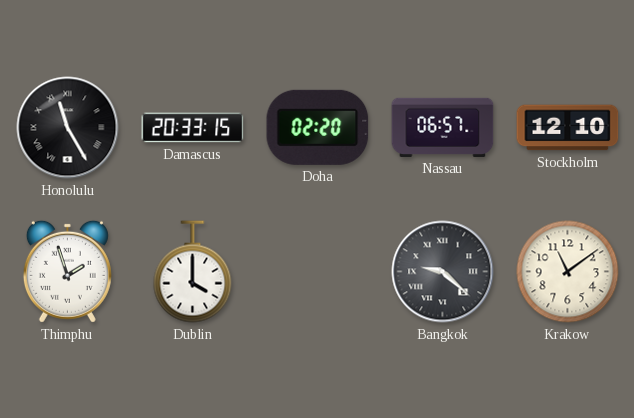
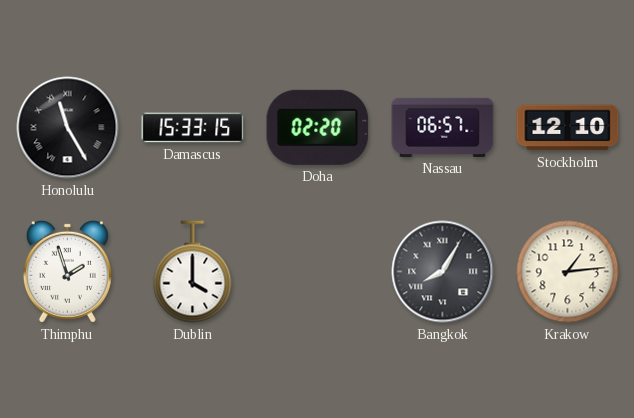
Damascus: 20:33 -> 15:33 (193, 128)
Bangkok: 9:22 -> 8:05 (443, 272)
Krakow: 11:09 -> 1:14 (568, 272)
